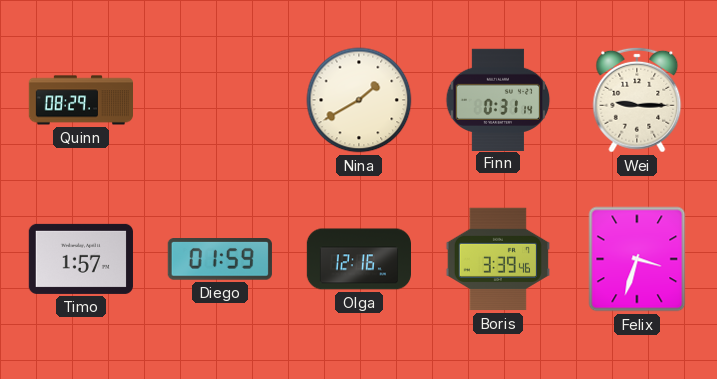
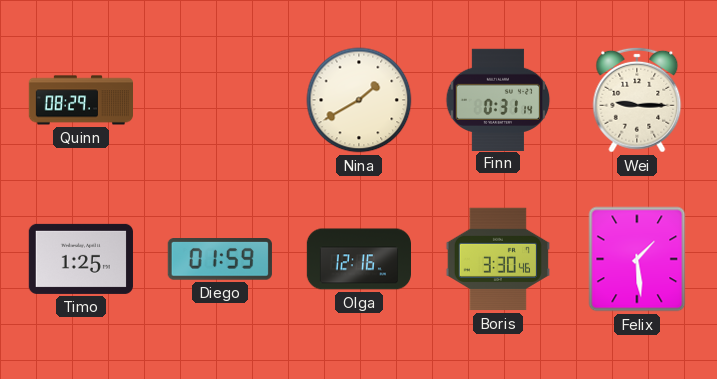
Timo: 1:57 -> 1:25 (81, 259)
Boris: 3:39 -> 3:30 (498, 259)
Felix: 3:33 -> 1:29 (637, 259)
